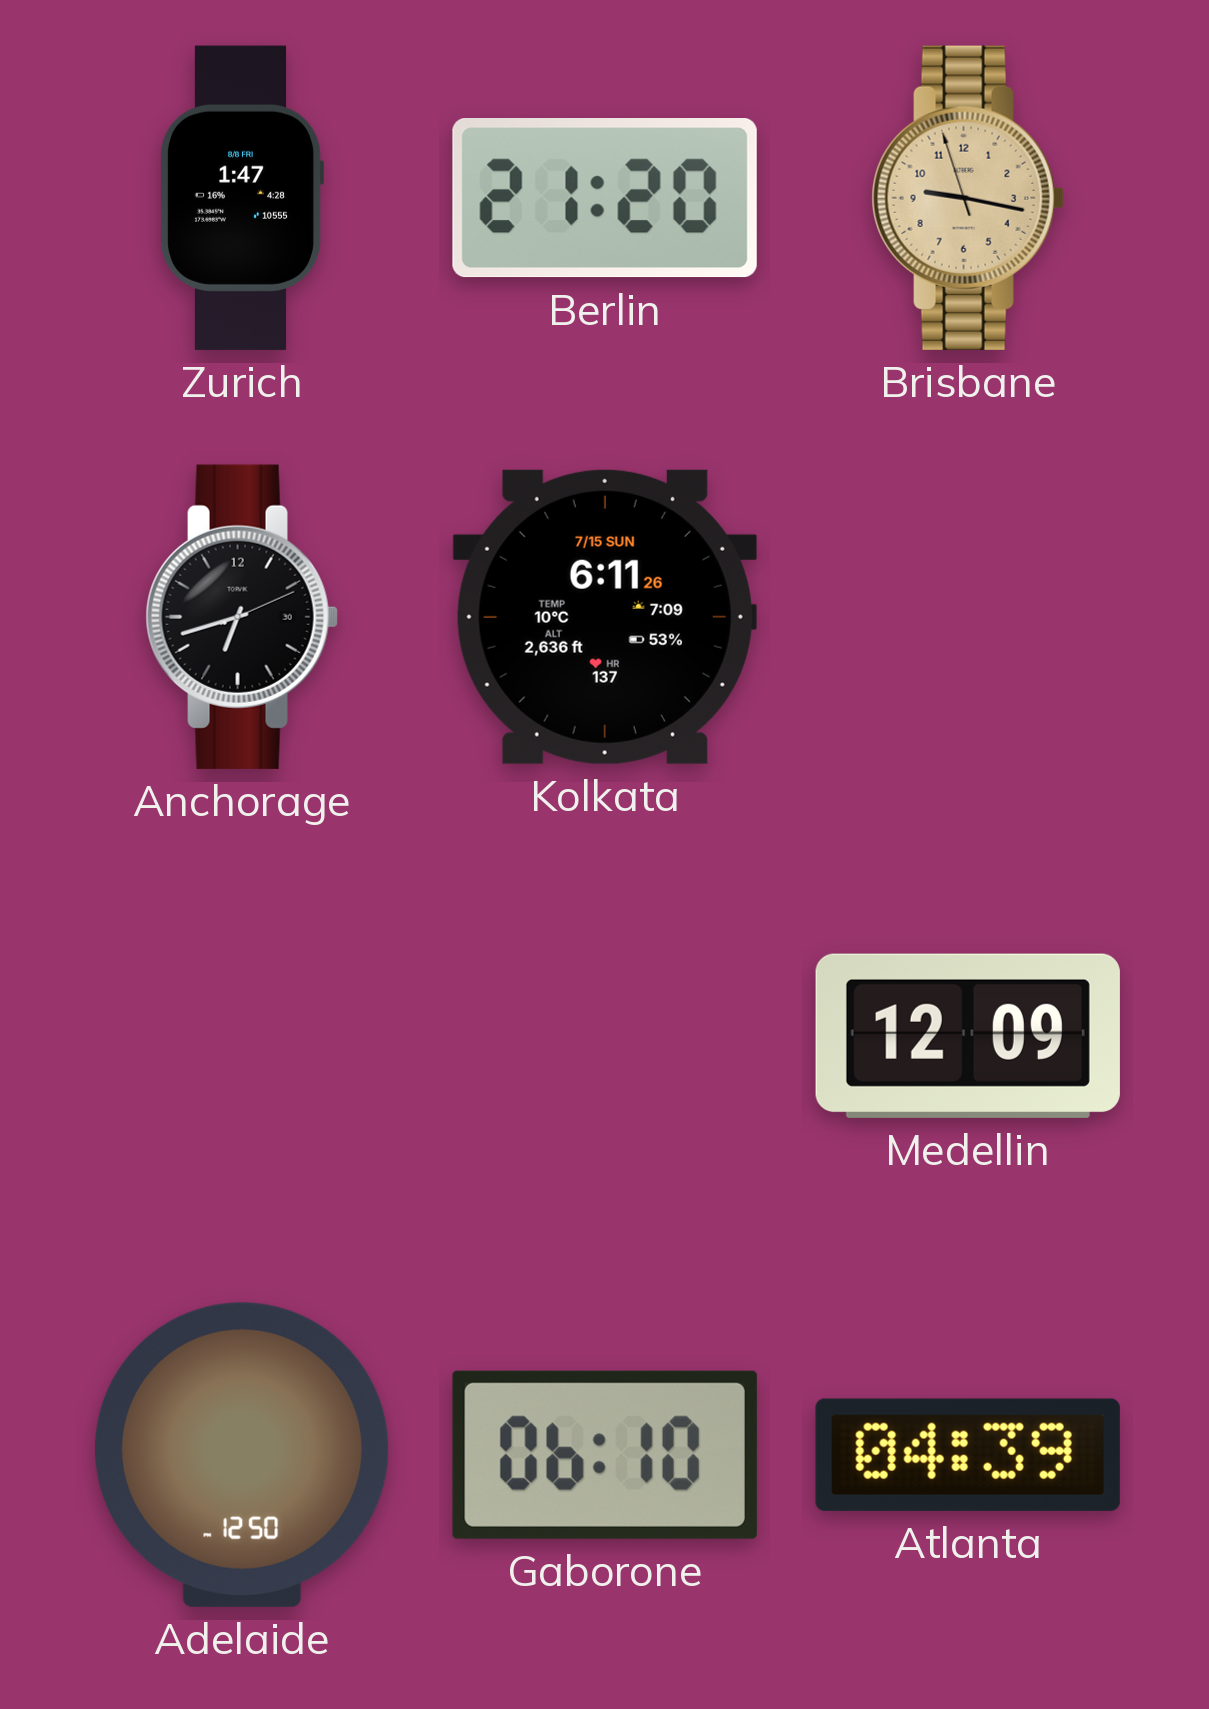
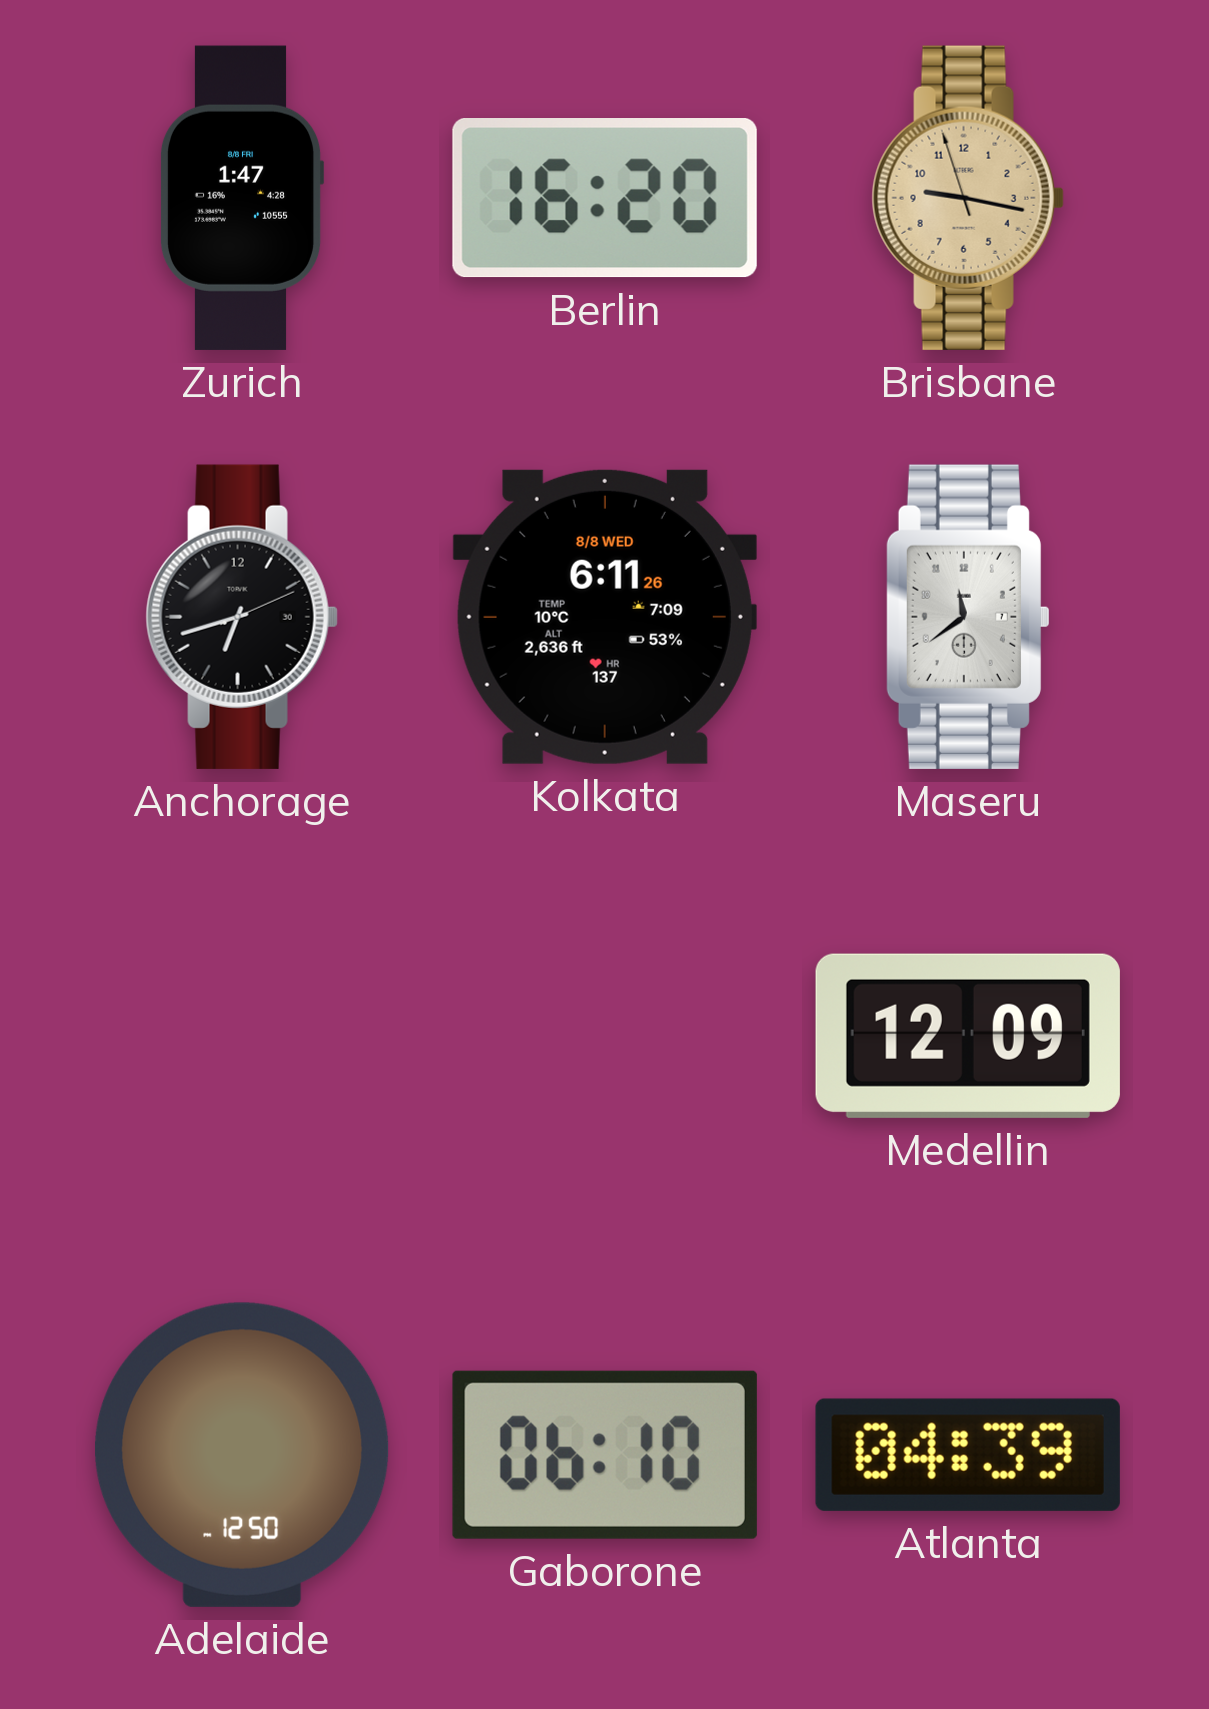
Berlin: 21:20 -> 16:20 (605, 199)
Kolkata date: 7/15 SUN -> 8/8 WED (605, 617)
Maseru: none -> 11:39 (967, 617)
